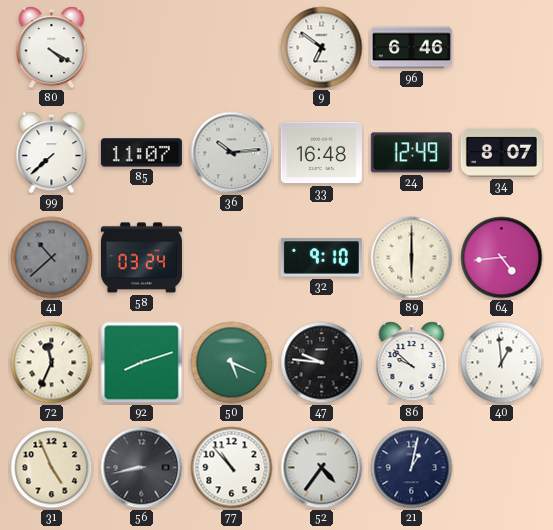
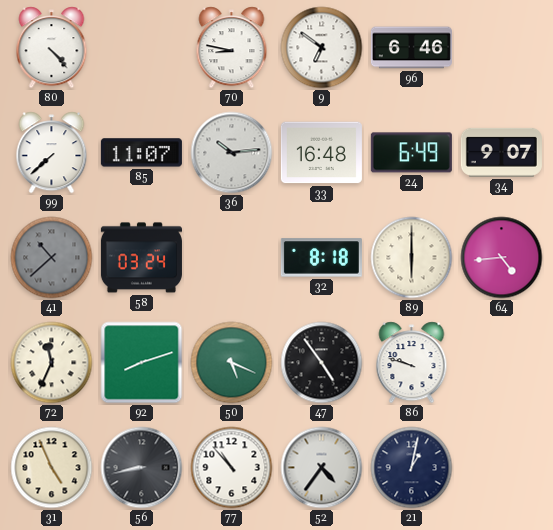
80: 4:20 -> 4:23 (52, 48)
70: none -> 8:47 (232, 48)
24: 12:49 -> 6:49 (411, 153)
34: 8:07 -> 9:07 (501, 152)
32: 9:10 -> 8:18 (321, 258)
47: 9:46 -> 4:54 (322, 363)
86: 9:52 -> 9:48 (412, 363)
40: 12:59 -> none (502, 363)
